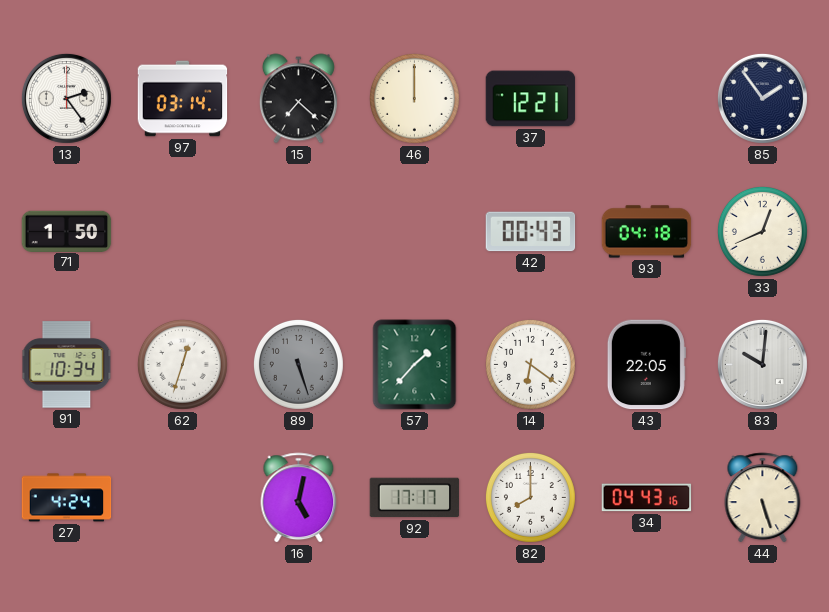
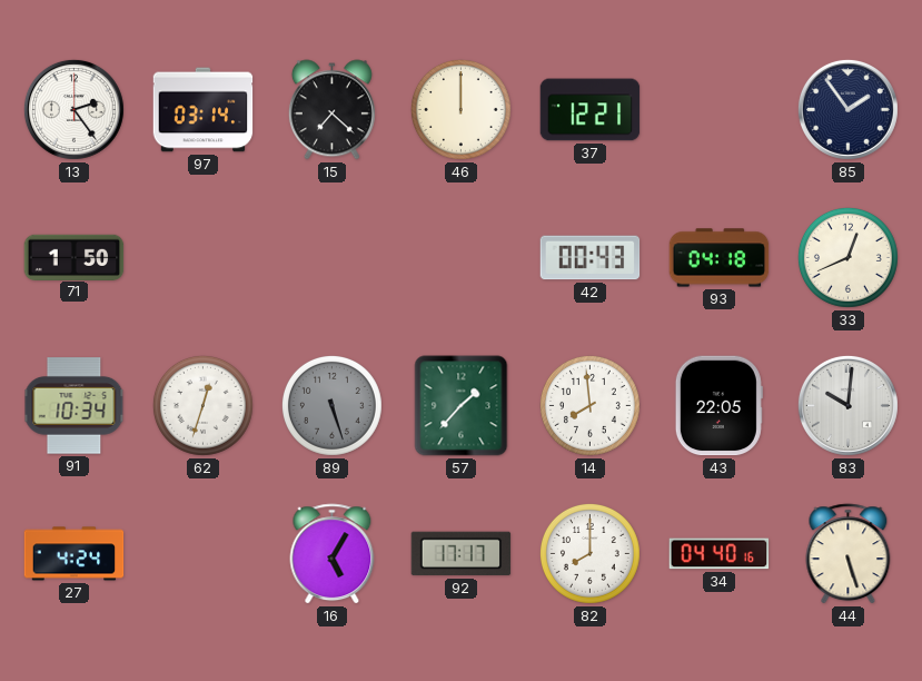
14: 6:21 -> 7:59 (589, 405)
16: 5:02 -> 5:05 (333, 554)
34: 04:43 -> 04:40 (720, 554)
